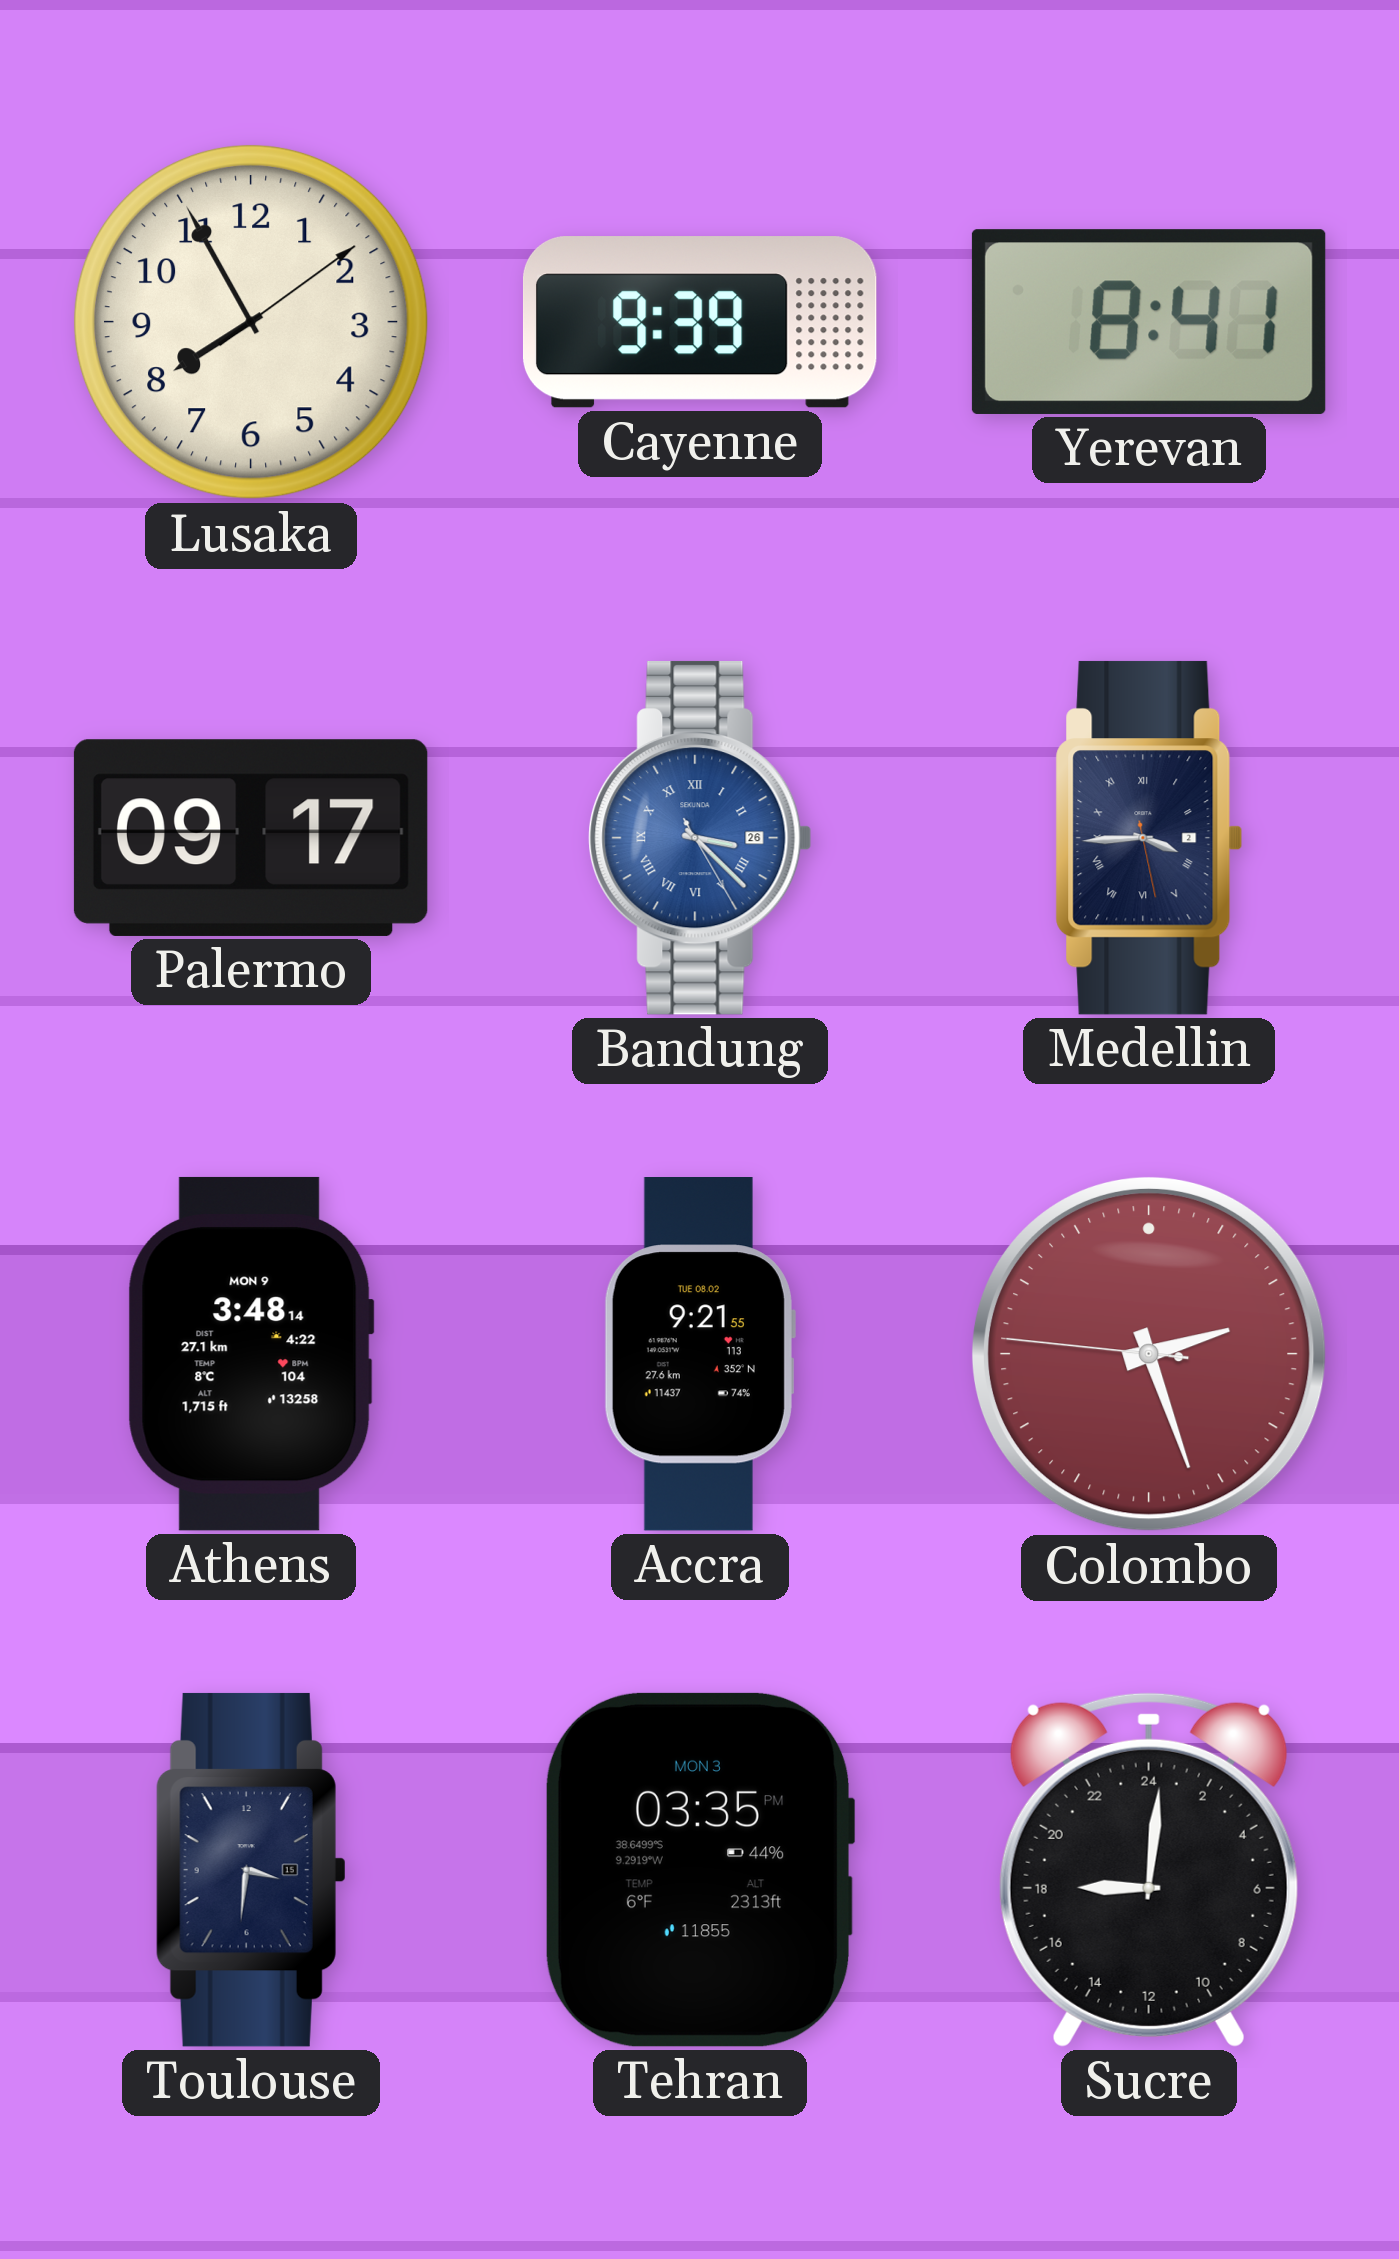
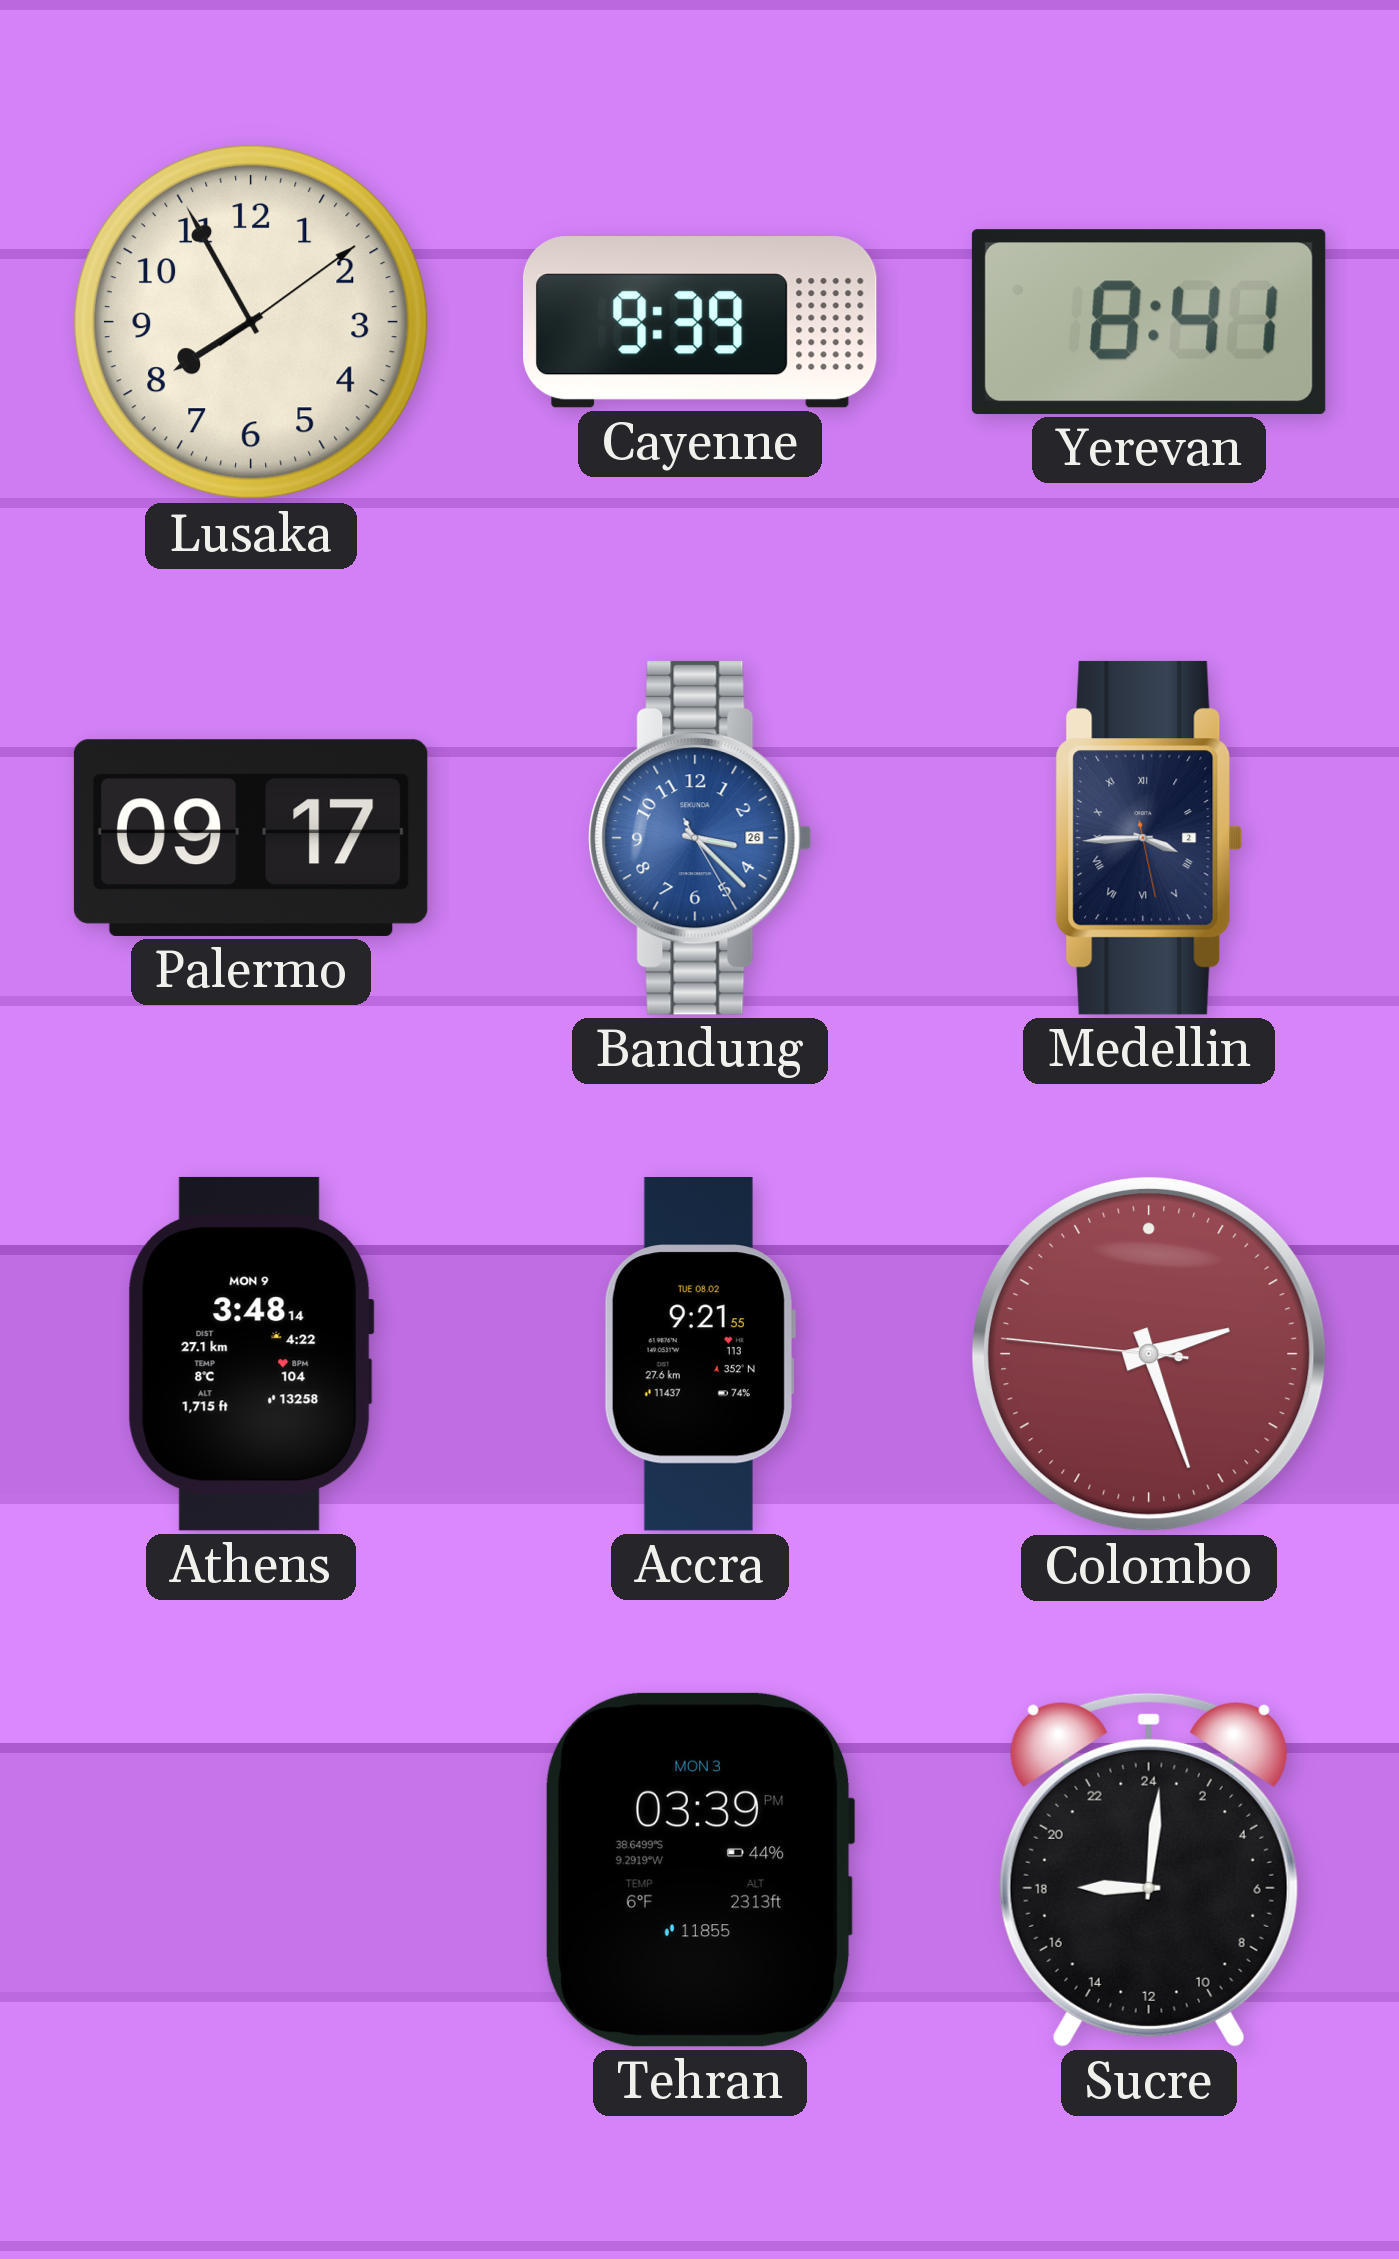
Bandung numerals: Roman -> Arabic (700, 838)
Toulouse: 3:31 -> none (251, 1870)
Tehran: 03:35 -> 03:39 (700, 1870)
